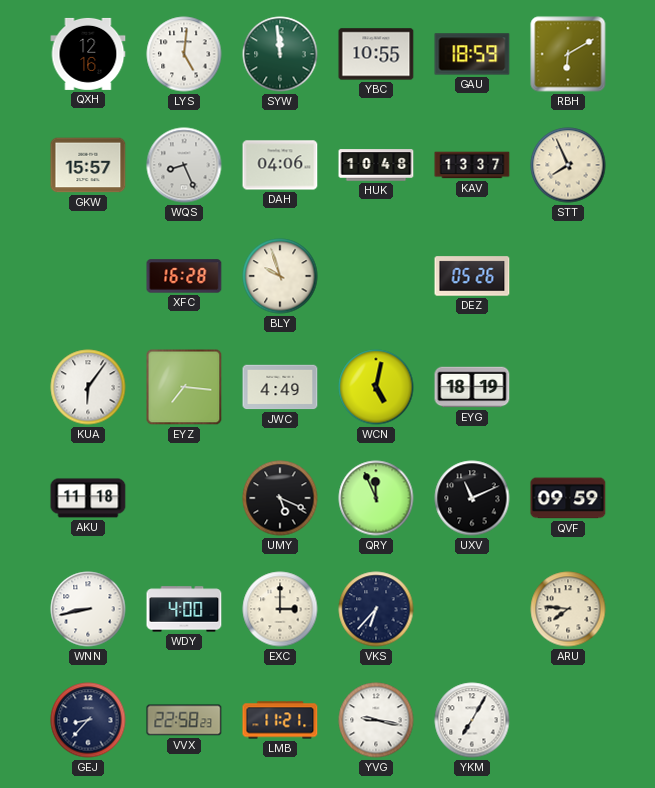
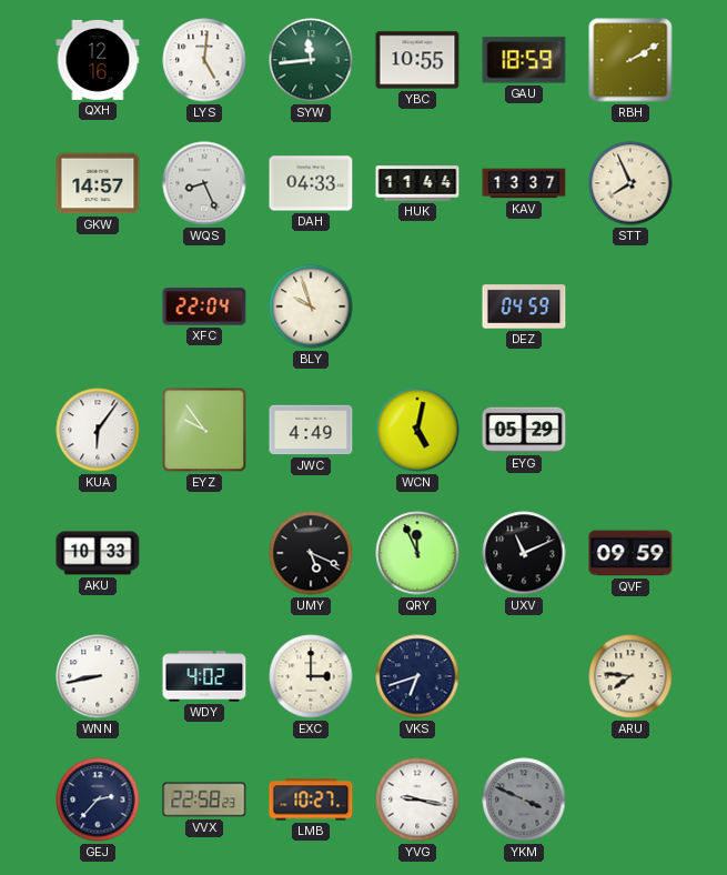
SYW: 11:59 -> 11:44 (311, 60)
RBH: 6:10 -> 2:10 (630, 60)
GKW: 15:57 -> 14:57 (98, 183)
DAH: 04:06 -> 04:33 (311, 183)
HUK: 10:48 -> 11:44 (417, 183)
XFC: 16:28 -> 22:04 (204, 306)
DEZ: 05:26 -> 04:59 (524, 306)
EYZ: 7:16 -> 9:54 (204, 430)
EYG: 18:19 -> 05:29 (524, 430)
AKU: 11:18 -> 10:33 (98, 553)
WDY: 4:00 -> 4:02 (204, 676)
VKS: 6:37 -> 6:42 (417, 676)
GEJ: 8:37 -> 2:37 (98, 799)
LMB: 11:21 -> 10:27 (311, 799)
YKM: 7:05 -> 3:49 (524, 799)
YKM dial: white -> grey (524, 799)
